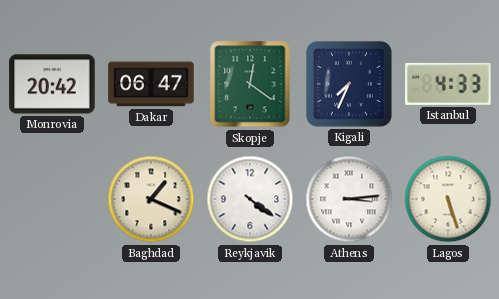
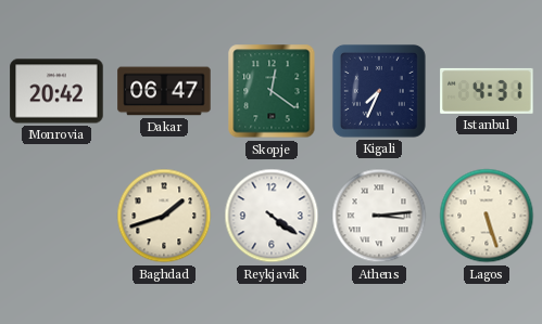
Istanbul: 4:33 -> 4:31 (487, 91)
Baghdad: 1:19 -> 1:42 (164, 216)
